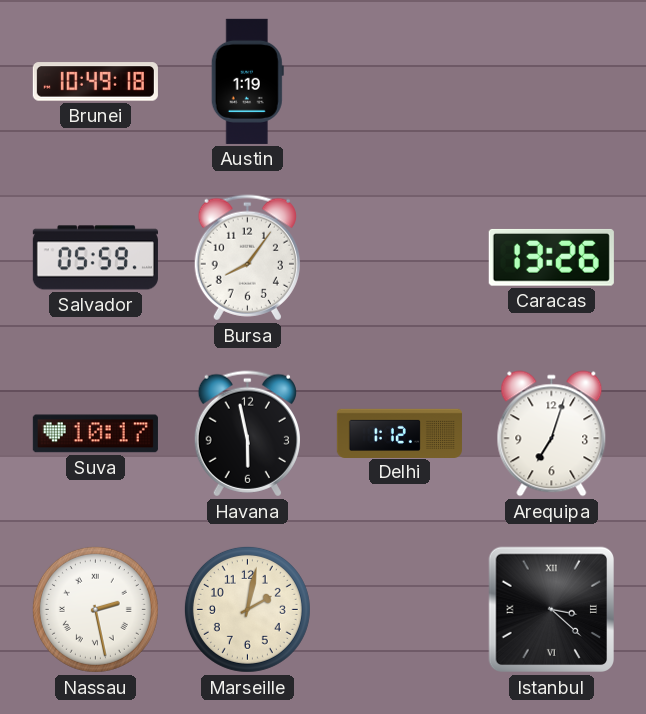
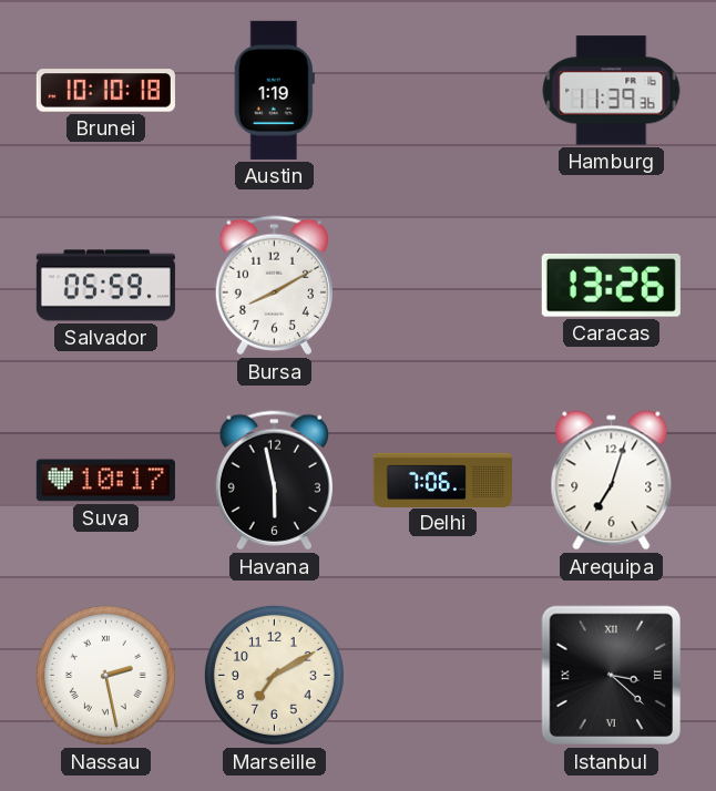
Brunei: 10:49 -> 10:10 (105, 91)
Hamburg: none -> 11:39 (612, 91)
Bursa: 8:06 -> 8:10 (274, 286)
Delhi: 1:12 -> 7:06 (442, 480)
Marseille: 2:02 -> 7:10 (274, 675)
